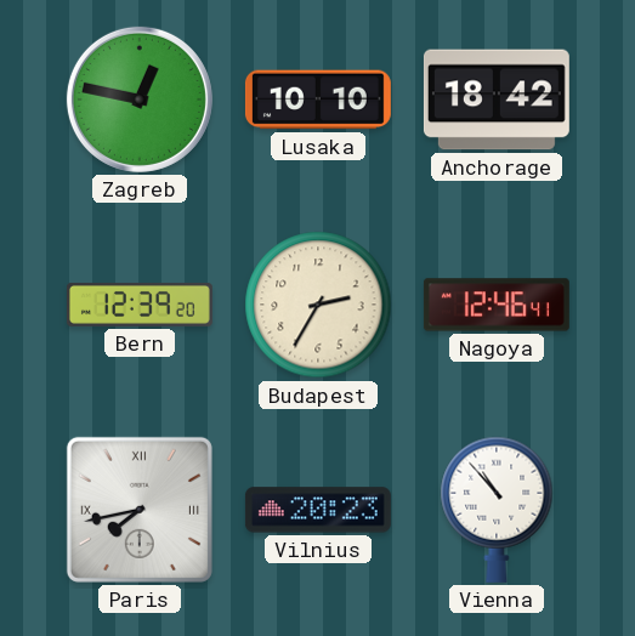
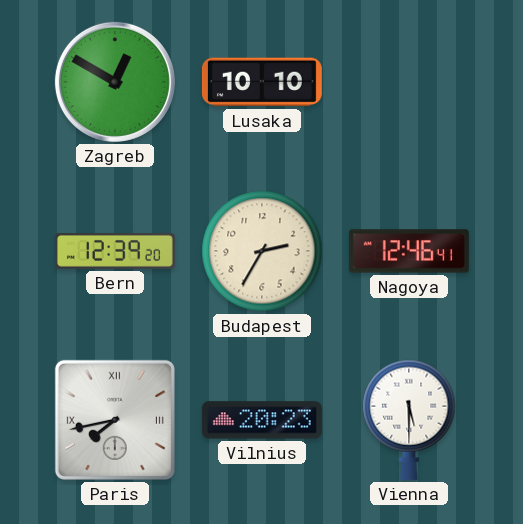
Zagreb: 12:47 -> 12:50 (115, 82)
Anchorage: 18:42 -> none (497, 100)
Vienna: 10:53 -> 5:30 (409, 420)
